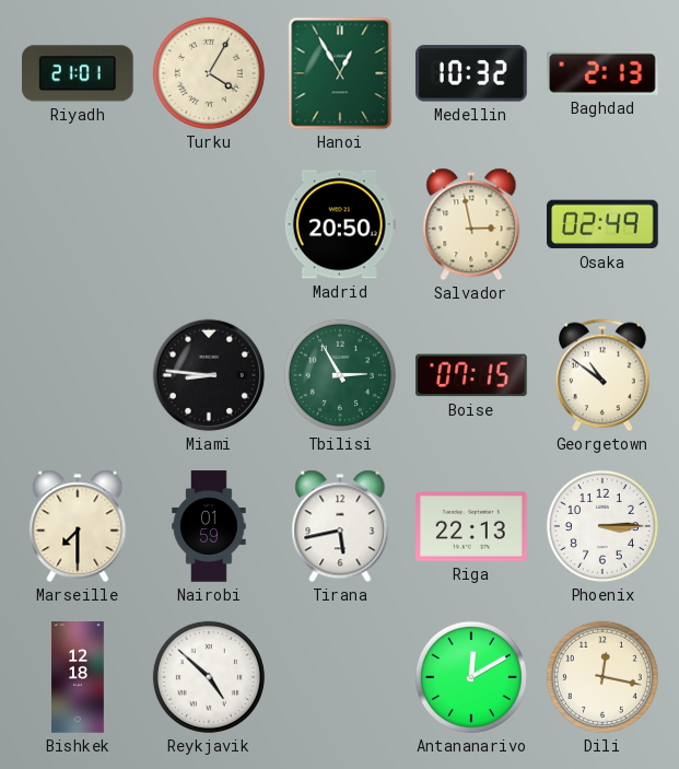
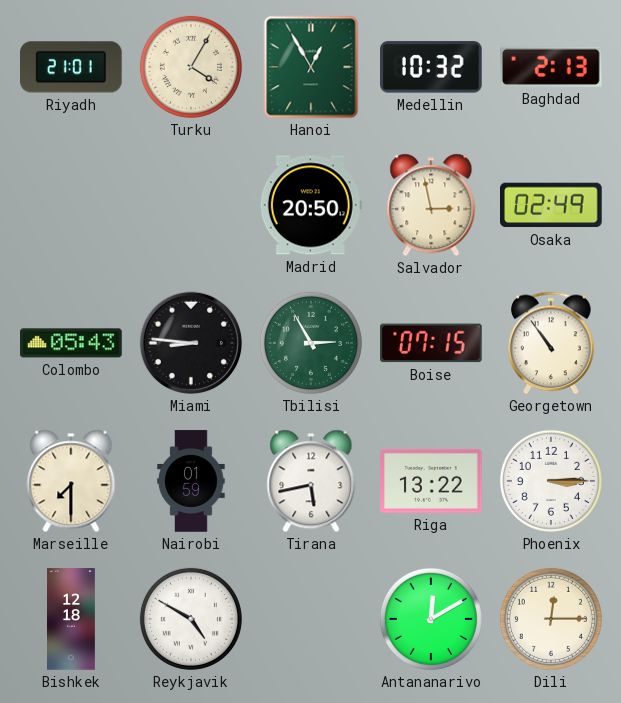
Colombo: none -> 05:43 (71, 343)
Georgetown: 10:51 -> 10:54 (551, 343)
Riga: 22:13 -> 13:22 (431, 481)
Reykjavik: 4:52 -> 4:50 (191, 619)
Dili: 12:17 -> 12:15 (551, 619)
